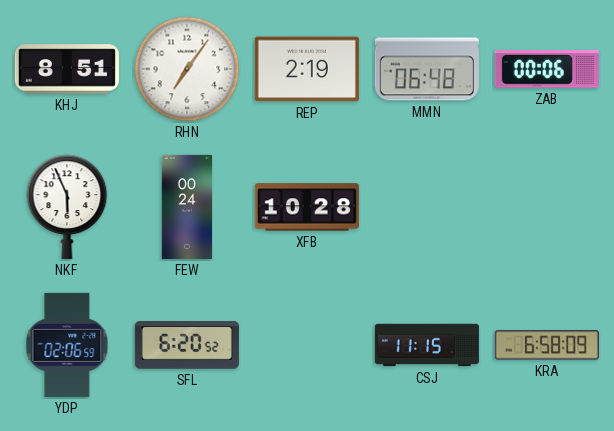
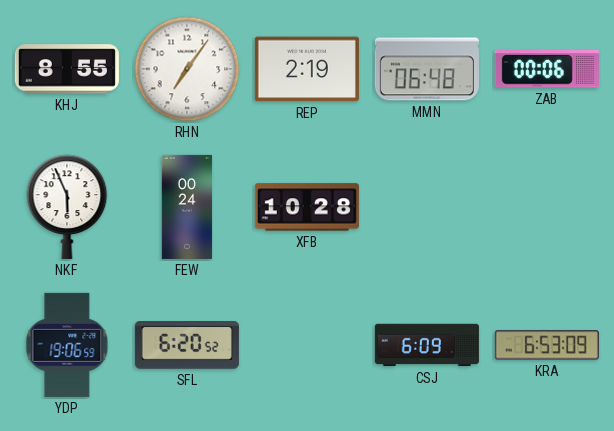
KHJ: 8:51 -> 8:55 (67, 69)
YDP: 02:06 -> 19:06 (67, 345)
CSJ: 11:15 -> 6:09 (427, 345)
KRA: 6:58 -> 6:53 (547, 345)
